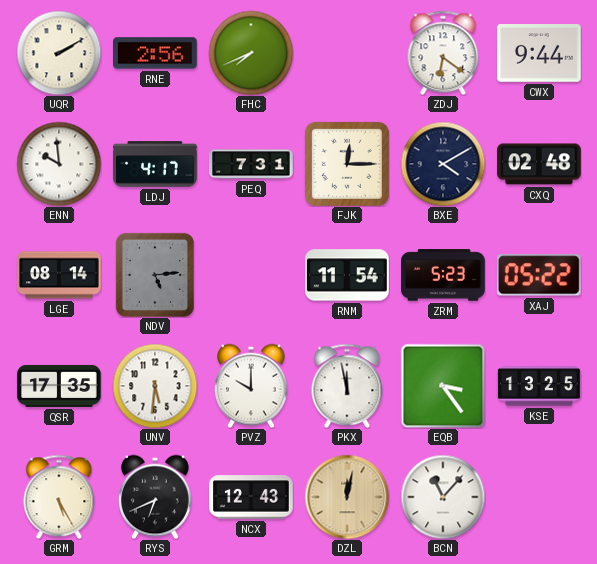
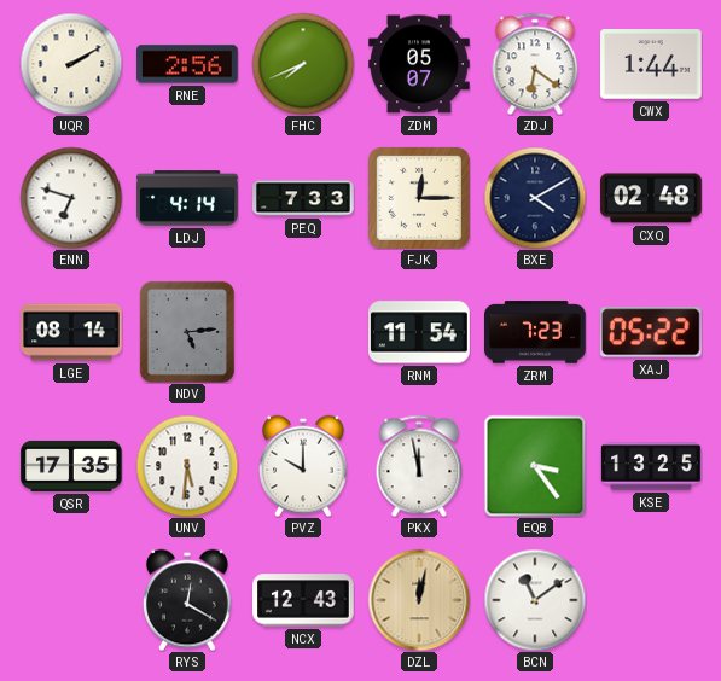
ZDM: none -> 05:07 (419, 64)
CWX: 9:44 -> 1:44 (652, 64)
ENN: 9:59 -> 6:48 (71, 198)
LDJ: 4:17 -> 4:14 (187, 198)
PEQ: 7:31 -> 7:33 (303, 198)
ZRM: 5:23 -> 7:23 (535, 332)
GRM: 5:25 -> none (59, 497)
RYS: 6:41 -> 12:20 (188, 600)
BCN: 11:07 -> 11:09 (535, 600)
